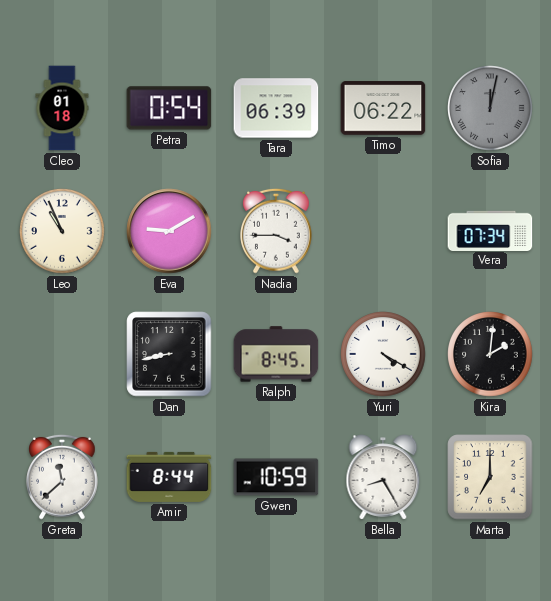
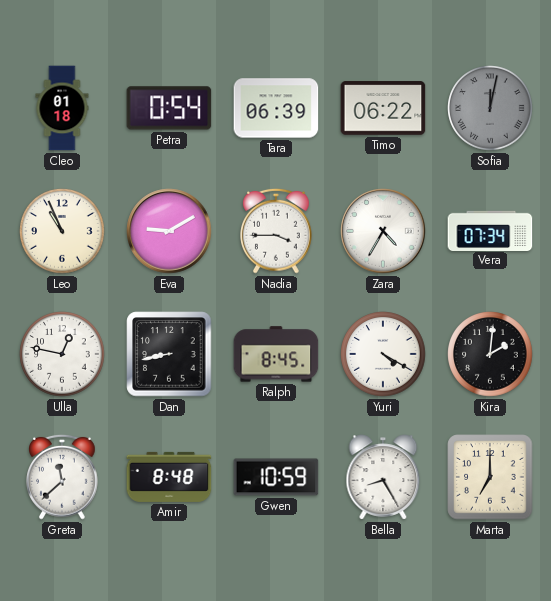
Zara: none -> 4:35 (383, 231)
Ulla: none -> 12:47 (62, 354)
Amir: 8:44 -> 8:48 (169, 477)
